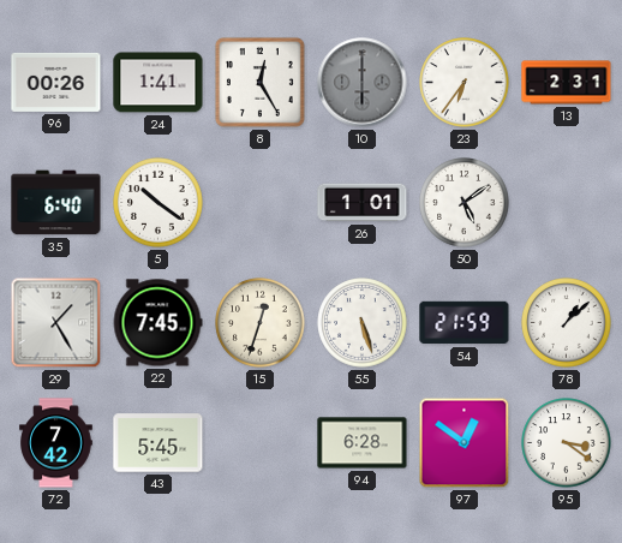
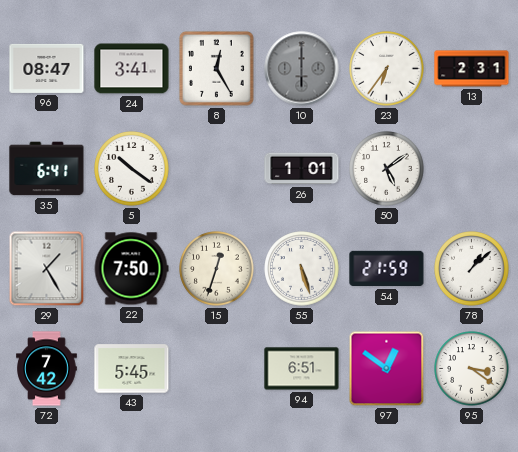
96: 00:26 -> 08:47 (47, 68)
24: 1:41 -> 3:41 (132, 69)
35: 6:40 -> 6:41 (47, 169)
22: 7:45 -> 7:50 (131, 269)
94: 6:28 -> 6:51 (302, 369)
